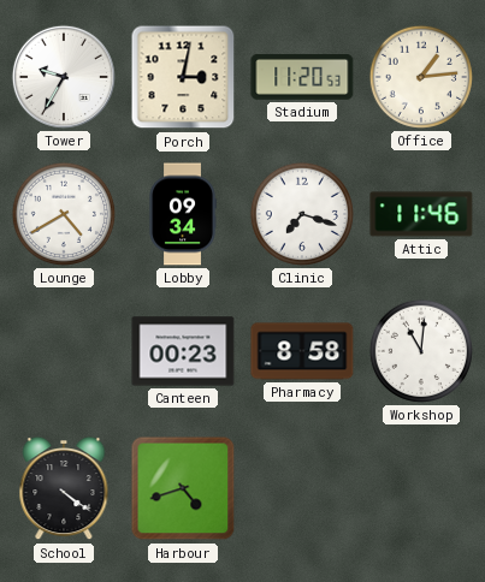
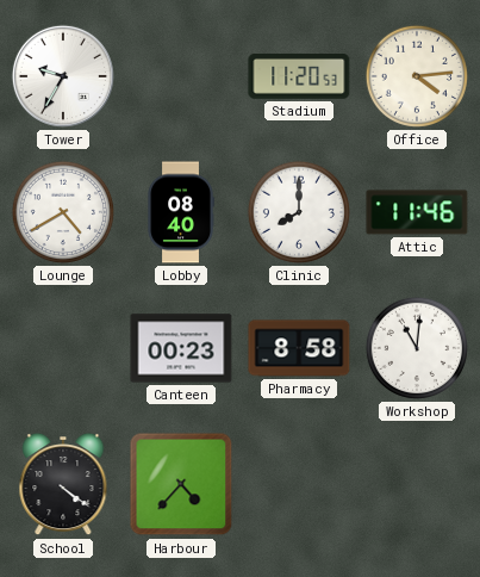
Porch: 3:02 -> none (183, 77)
Office: 1:14 -> 4:14 (417, 76)
Lobby: 09:34 -> 08:40 (181, 212)
Clinic: 7:18 -> 8:00 (299, 212)
Harbour: 4:42 -> 4:37 (181, 484)
